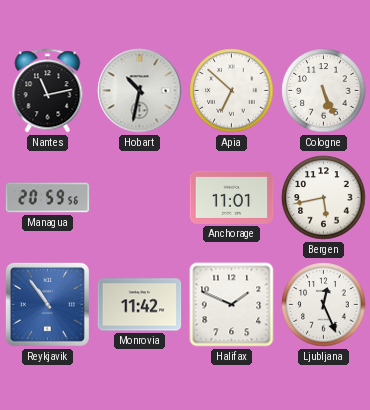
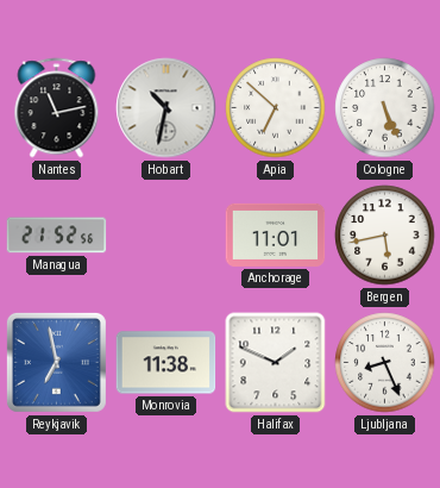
Managua: 20:59 -> 21:52 (57, 236)
Reykjavik: 10:54 -> 6:58 (56, 362)
Monrovia: 11:42 -> 11:38 (166, 363)
Ljubljana: 12:26 -> 8:26 (385, 363)
